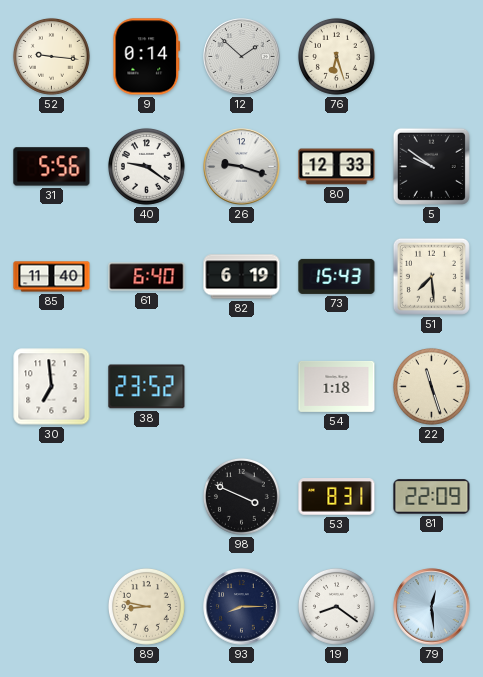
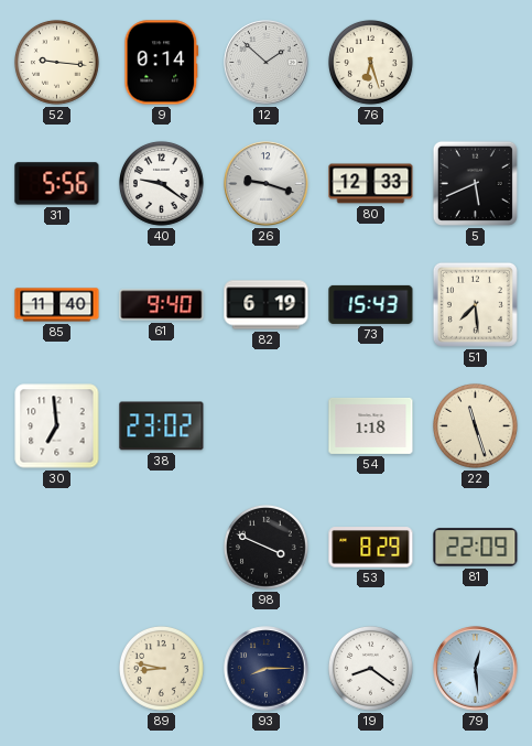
5: 9:51 -> 5:41 (475, 183)
61: 6:40 -> 9:40 (162, 305)
38: 23:52 -> 23:02 (162, 426)
53: 8:31 -> 8:29 (371, 548)
